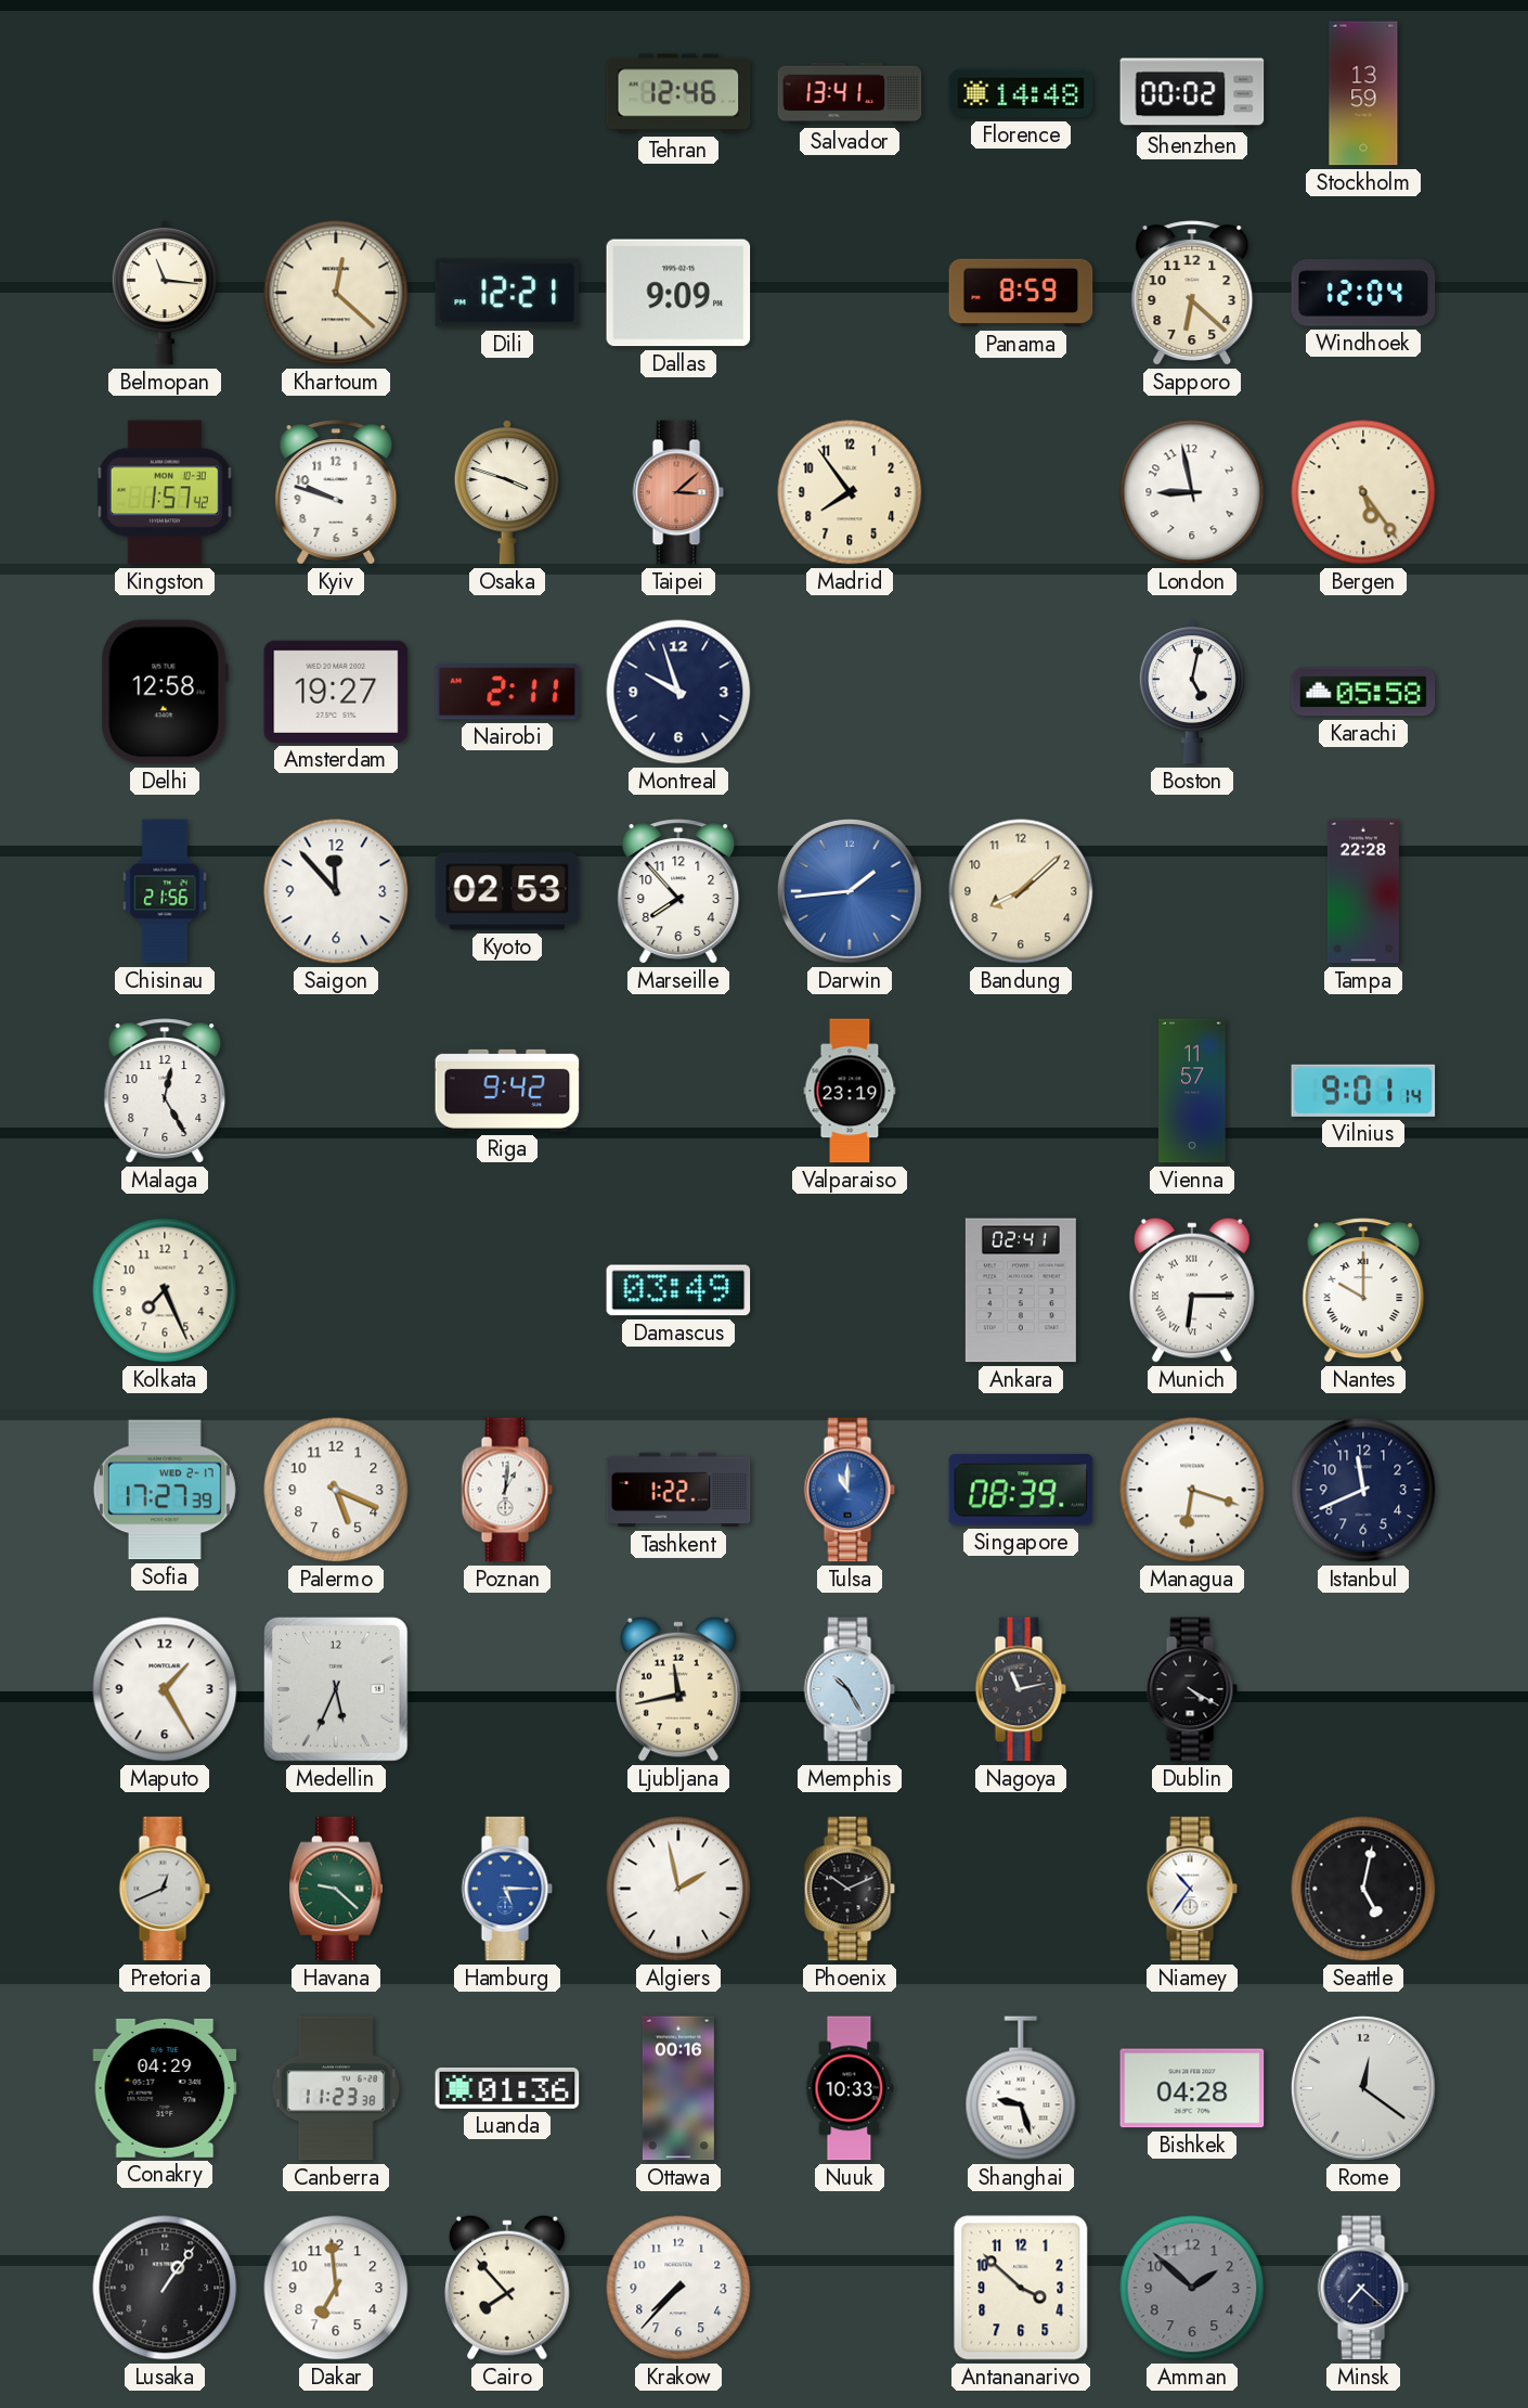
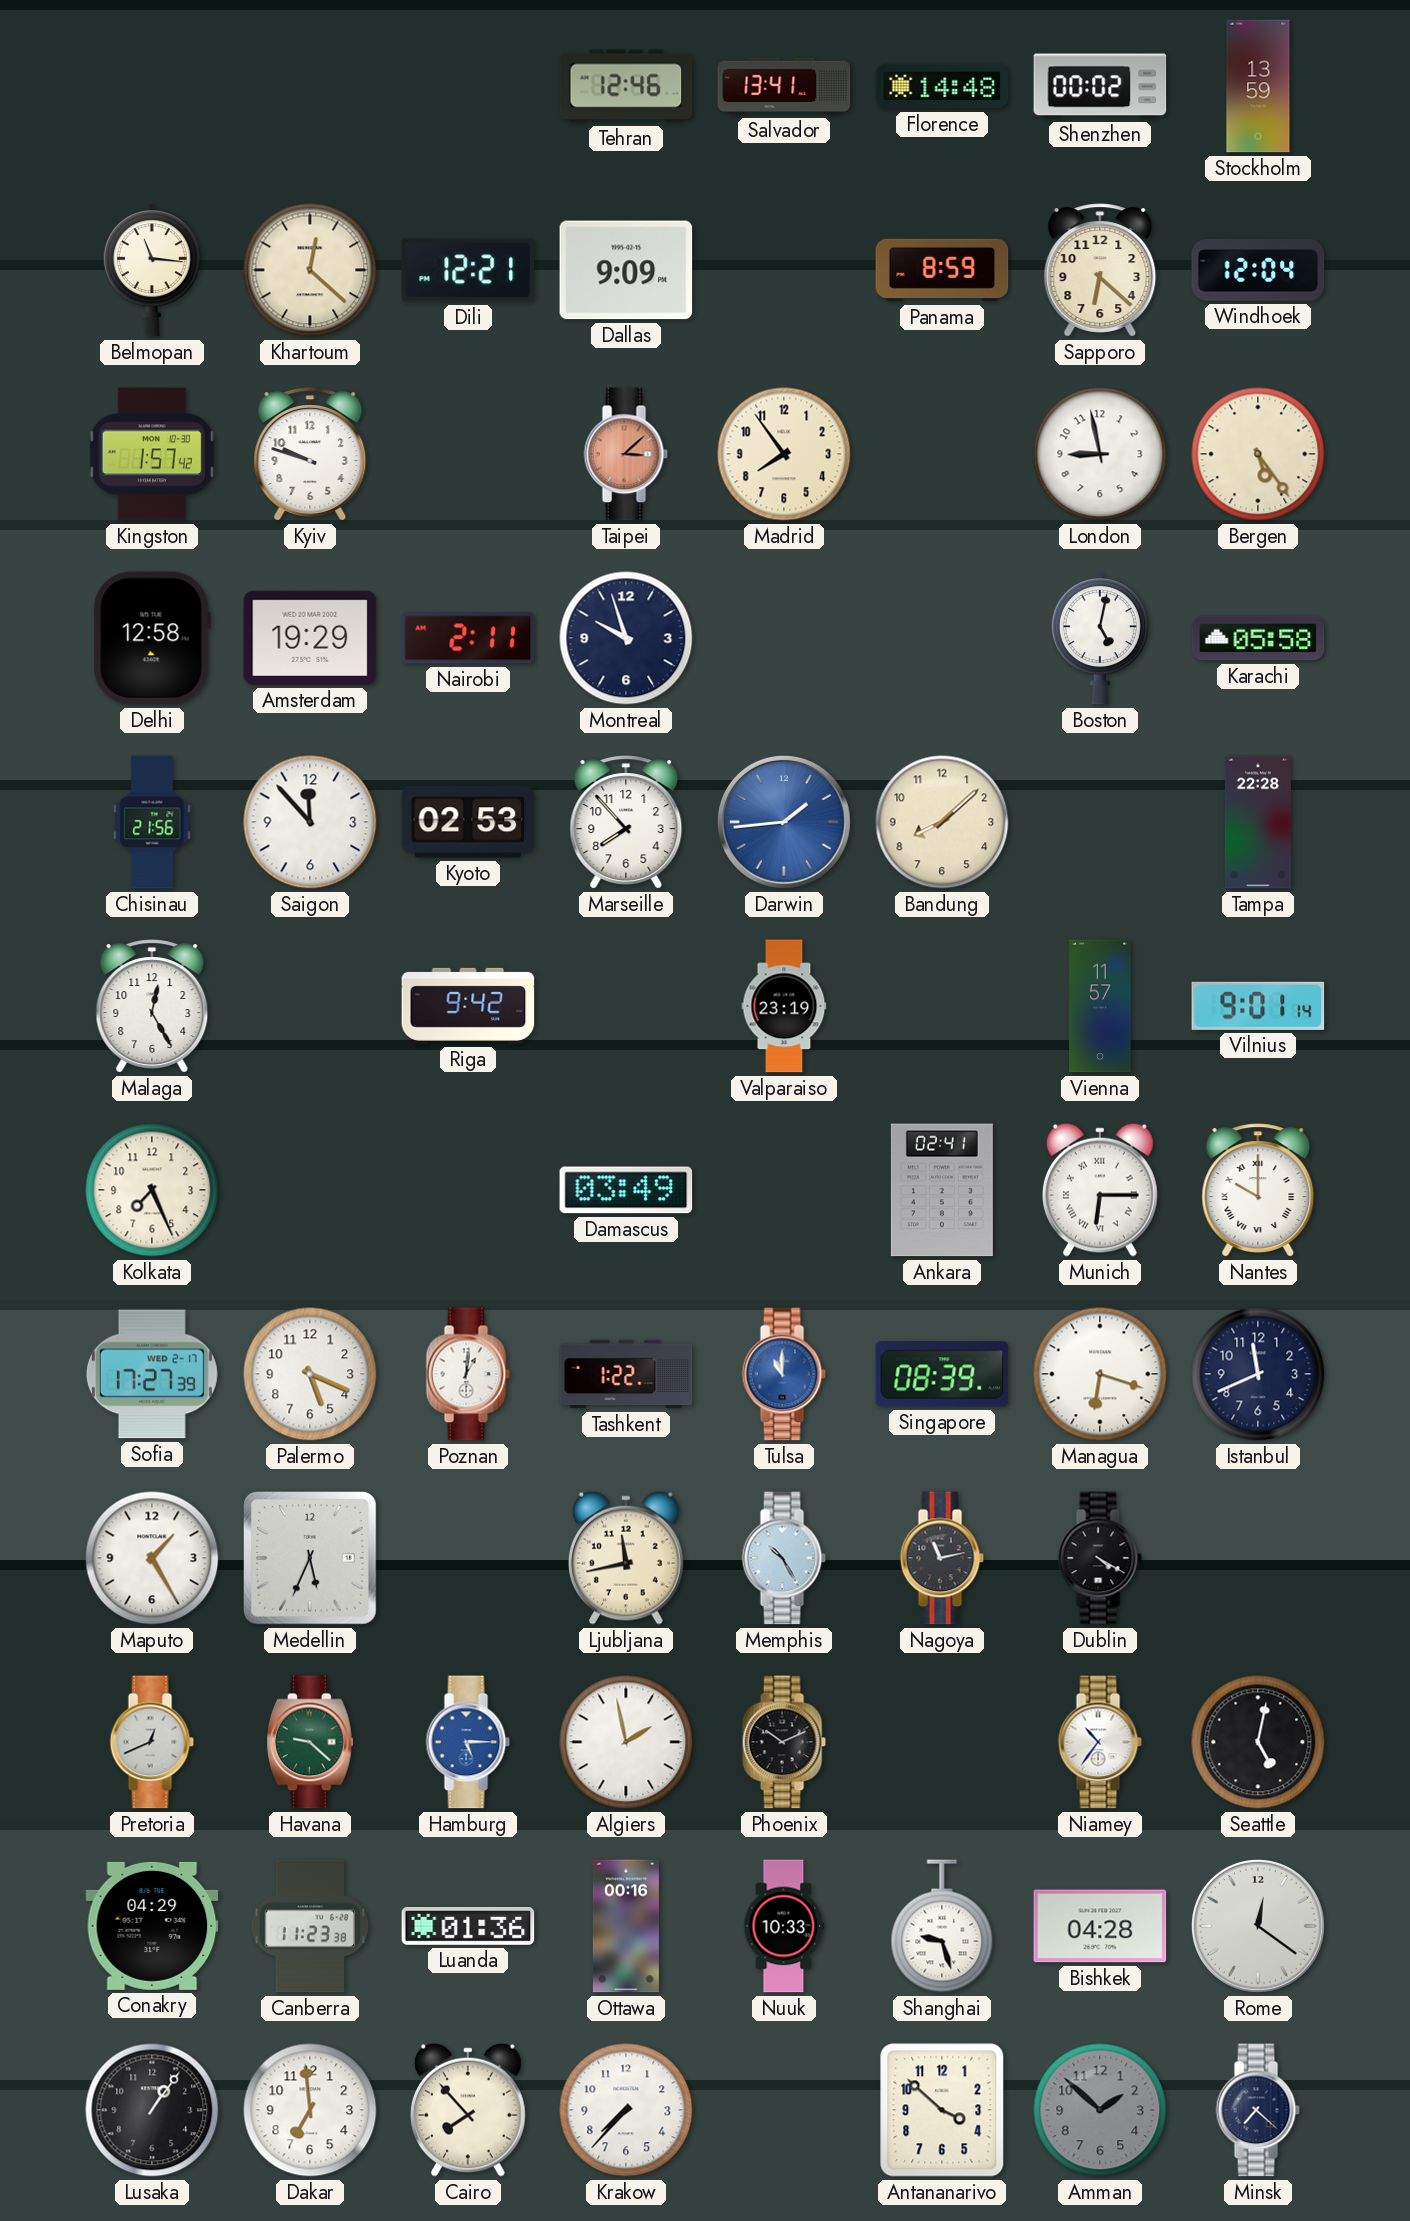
Osaka: 3:48 -> none (507, 492)
Amsterdam: 19:27 -> 19:29 (310, 638)
